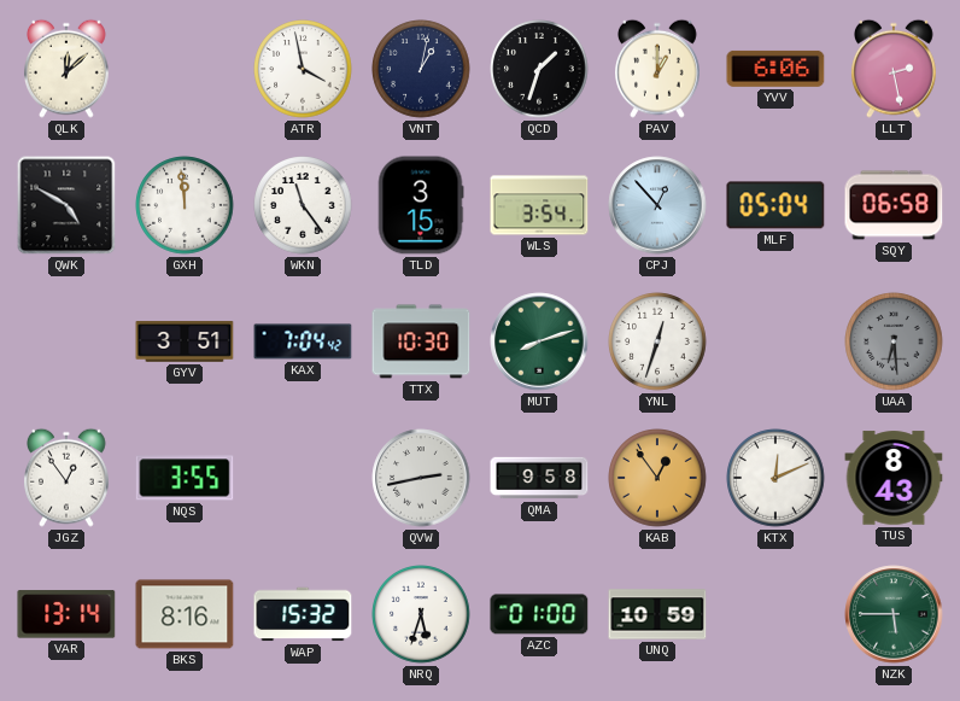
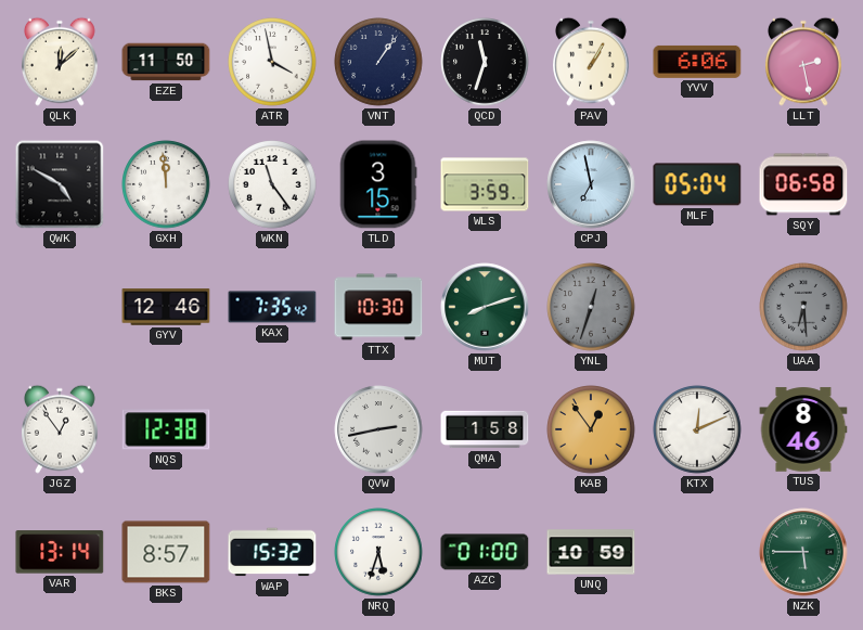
EZE: none -> 11:50 (166, 62)
VNT: 1:02 -> 1:06 (378, 62)
QCD: 1:33 -> 11:33 (485, 62)
PAV: 1:00 -> 1:05 (592, 62)
WLS: 3:54 -> 3:59 (485, 184)
CPJ: 12:53 -> 6:58 (591, 184)
GYV: 3:51 -> 12:46 (166, 307)
KAX: 7:04 -> 7:35 (272, 307)
YNL dial: white -> grey (591, 307)
NQS: 3:55 -> 12:38 (166, 429)
QMA: 9:58 -> 1:58 (485, 429)
TUS: 8:43 -> 8:46 (803, 429)
BKS: 8:16 -> 8:57 (166, 552)
